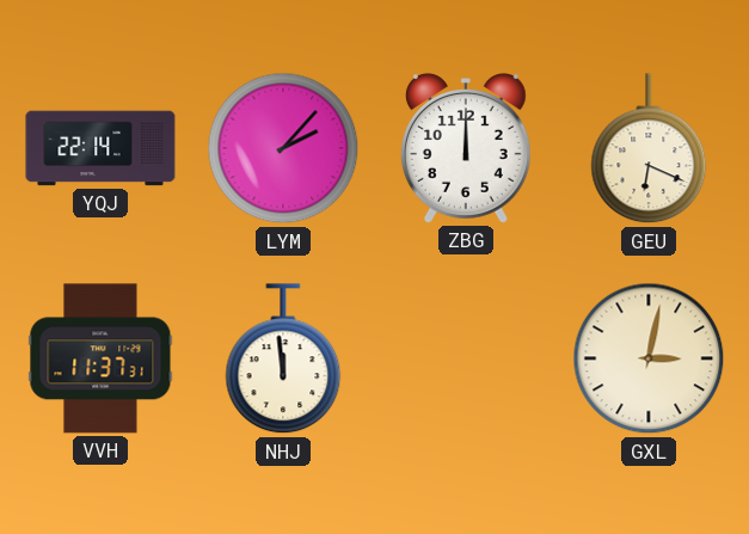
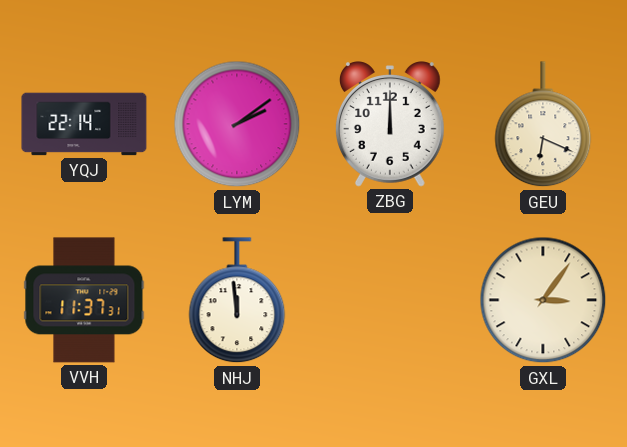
LYM: 2:07 -> 2:09 (237, 124)
GXL: 3:02 -> 3:06 (543, 300)
